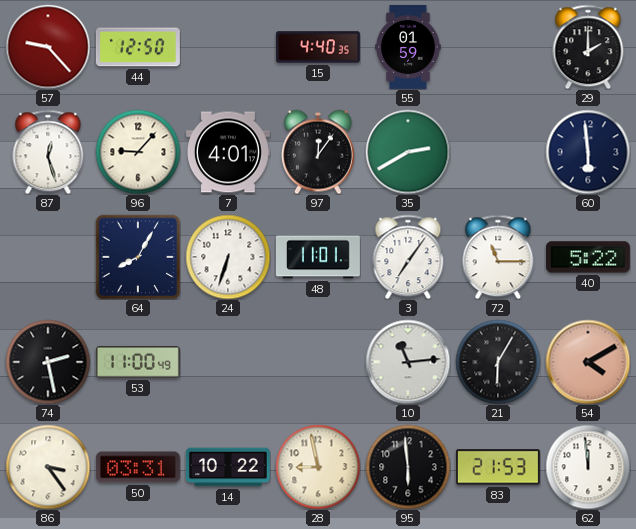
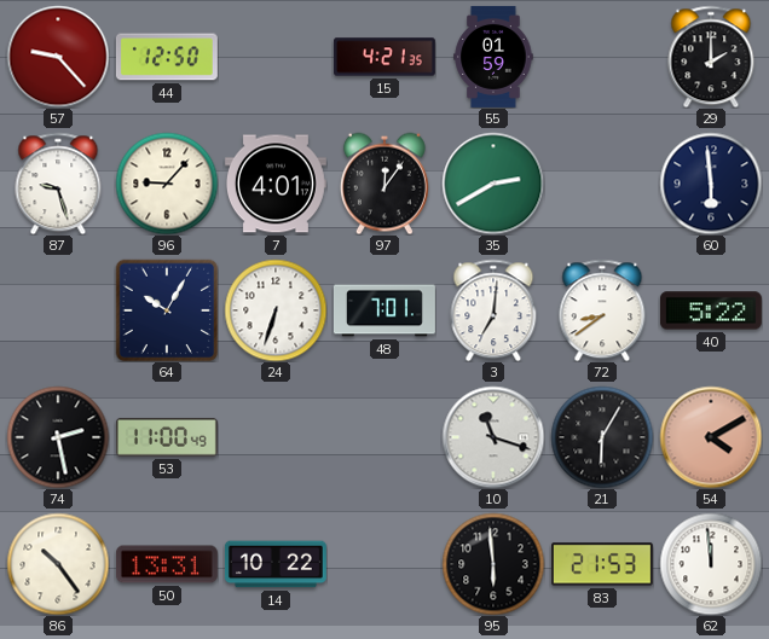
15: 4:40 -> 4:21 (384, 57)
87: 12:27 -> 9:27 (58, 184)
64: 8:05 -> 10:05 (167, 310)
48: 11:01 -> 7:01 (384, 310)
3: 7:06 -> 7:01 (493, 310)
72: 11:15 -> 8:39 (602, 310)
10: 11:14 -> 11:18 (493, 437)
86: 3:24 -> 10:24 (58, 564)
50: 03:31 -> 13:31 (167, 564)
28: 8:58 -> none (318, 467)
